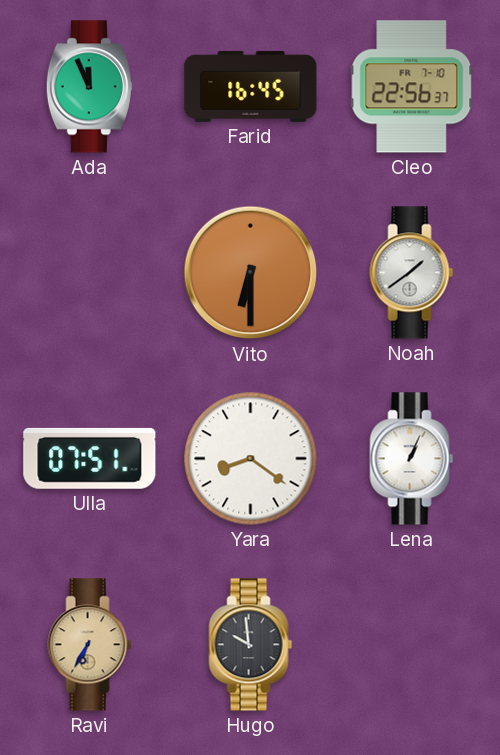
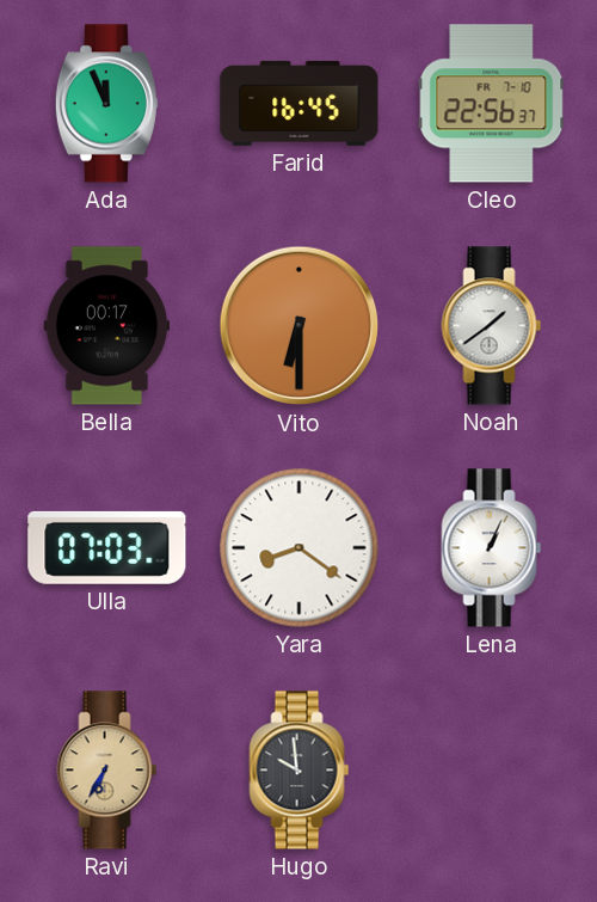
Bella: none -> 00:17 (107, 326)
Ulla: 07:51 -> 07:03 (107, 547)
